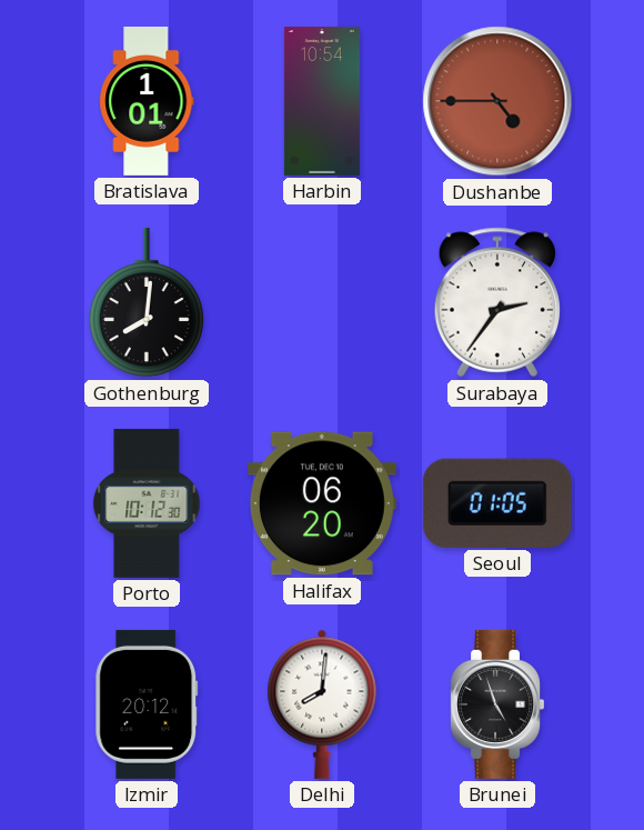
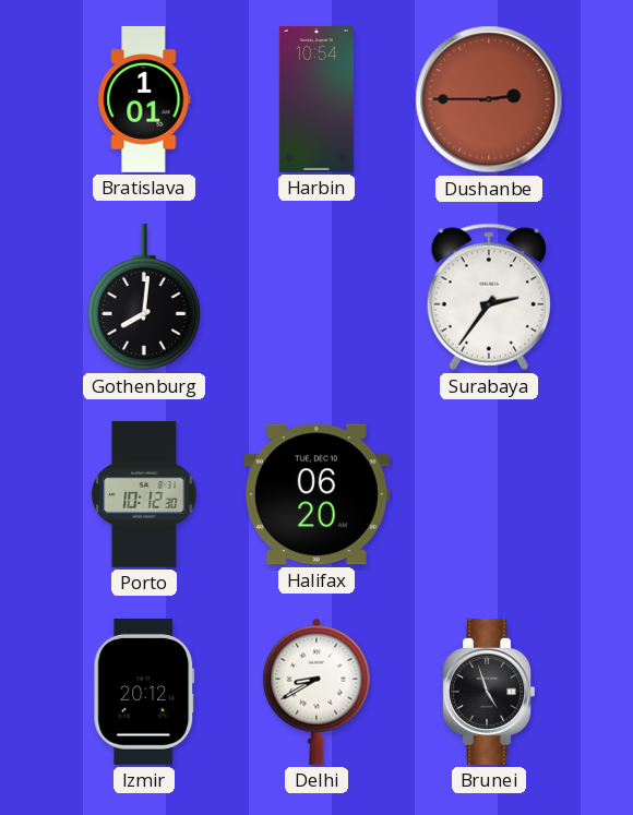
Dushanbe: 4:45 -> 2:45 (489, 99)
Seoul: 01:05 -> none (497, 503)
Delhi: 8:01 -> 8:40 (316, 692)
